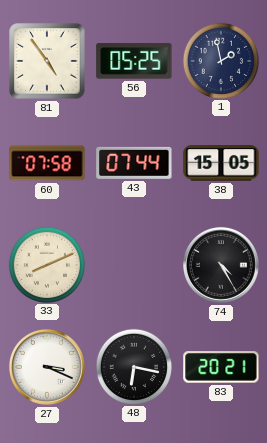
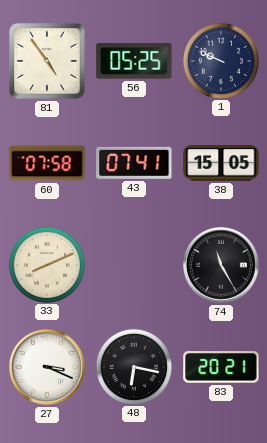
1: 1:58 -> 9:49 (220, 60)
43: 07:44 -> 07:41 (134, 163)
74: 4:25 -> 11:25 (221, 265)
